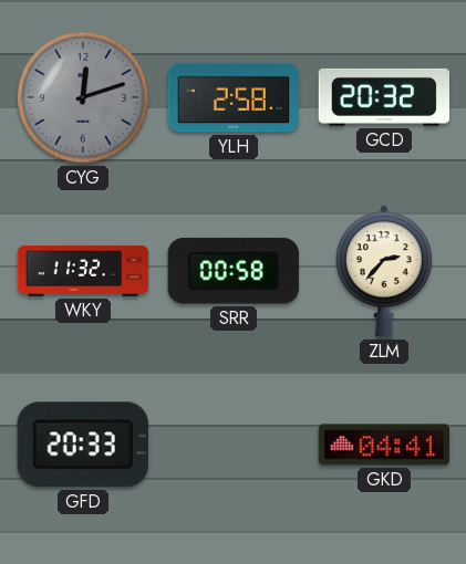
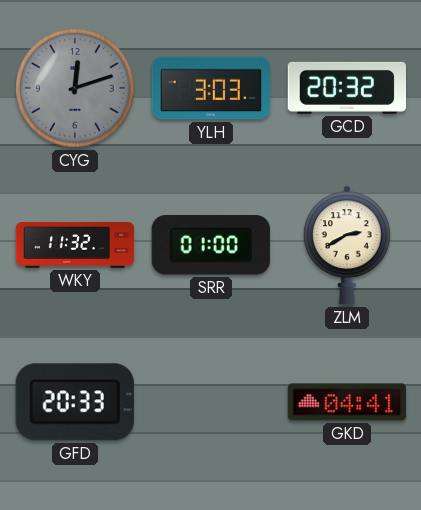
YLH: 2:58 -> 3:03 (211, 88)
SRR: 00:58 -> 01:00 (211, 245)
ZLM: 2:37 -> 2:40 (348, 245)
